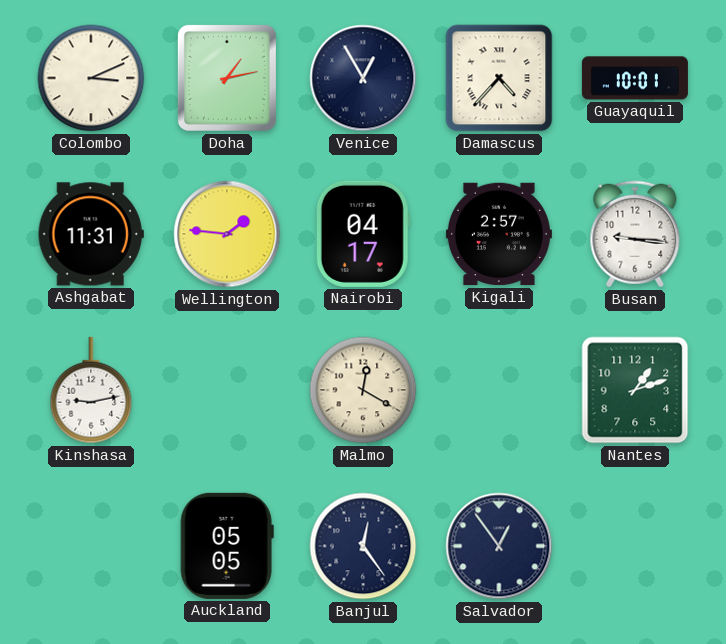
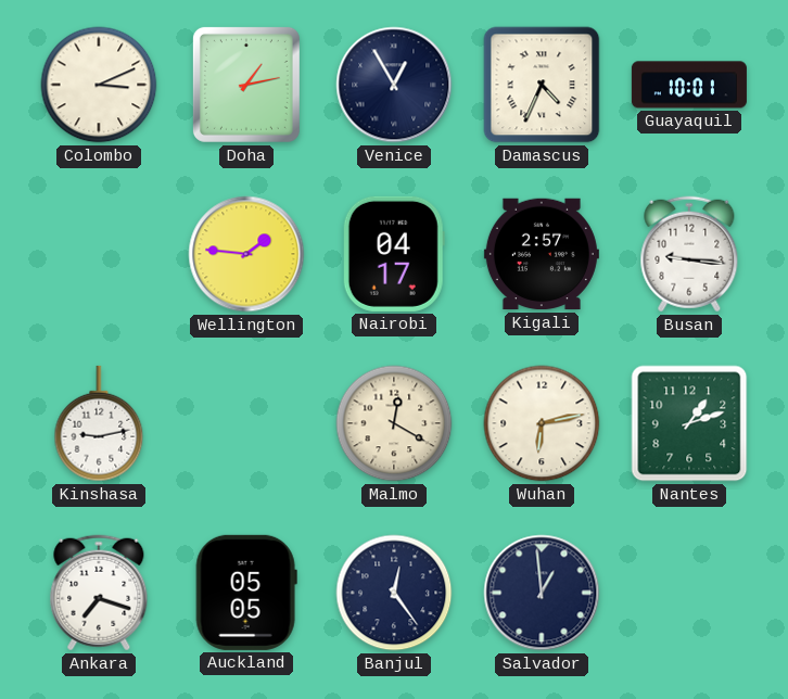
Damascus: 4:37 -> 4:34 (542, 85)
Ashgabat: 11:31 -> none (91, 234)
Wuhan: none -> 6:13 (542, 423)
Ankara: none -> 7:18 (99, 593)
Salvador: 12:54 -> 12:59 (542, 593)
